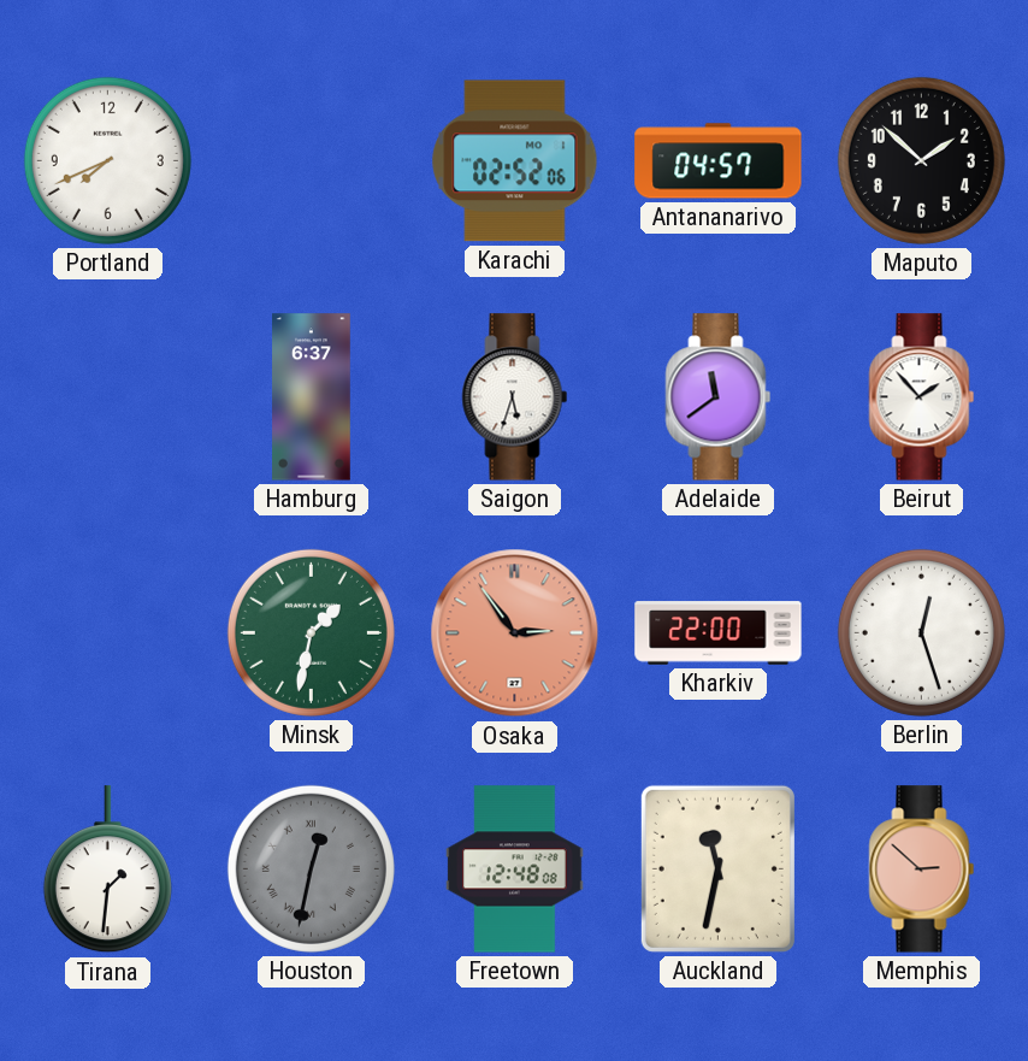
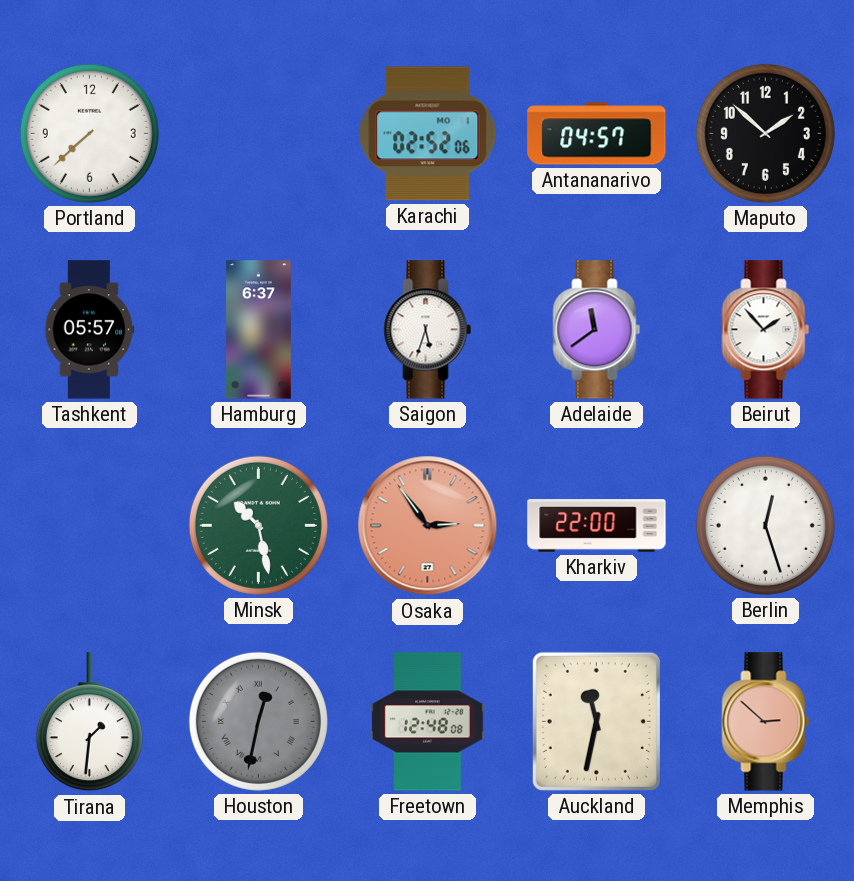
Portland: 7:41 -> 7:38 (89, 133)
Tashkent: none -> 05:57 (90, 330)
Minsk: 1:32 -> 10:28 (258, 525)
